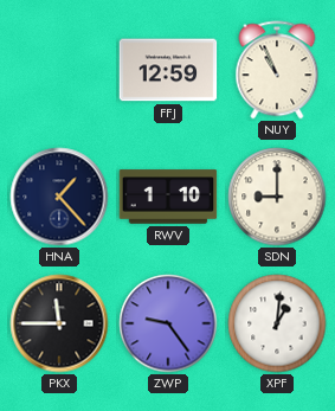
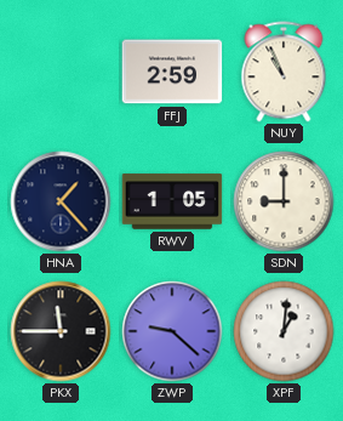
FFJ: 12:59 -> 2:59 (172, 72)
RWV: 1:10 -> 1:05 (172, 201)
ZWP: 9:24 -> 9:22 (172, 331)
